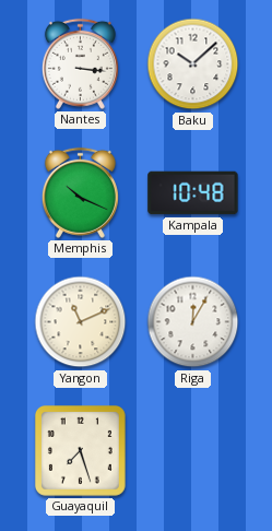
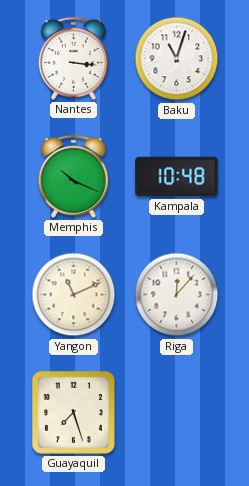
Baku: 10:08 -> 11:03 (177, 59)
Riga: 12:05 -> 12:07 (177, 295)
